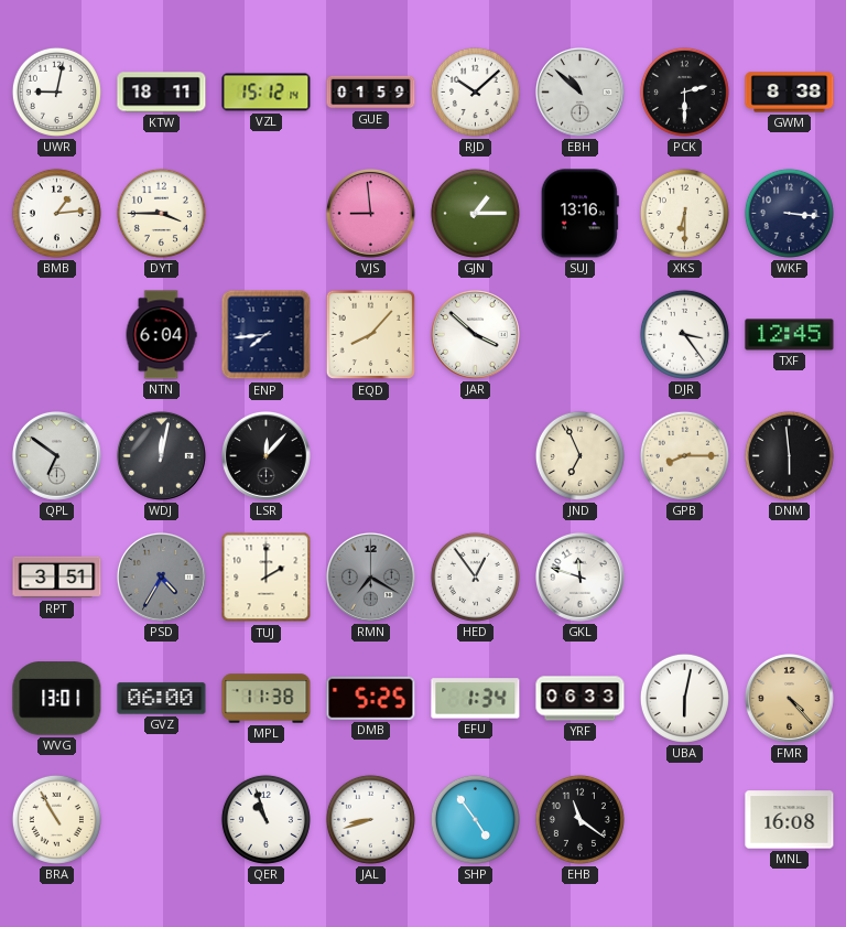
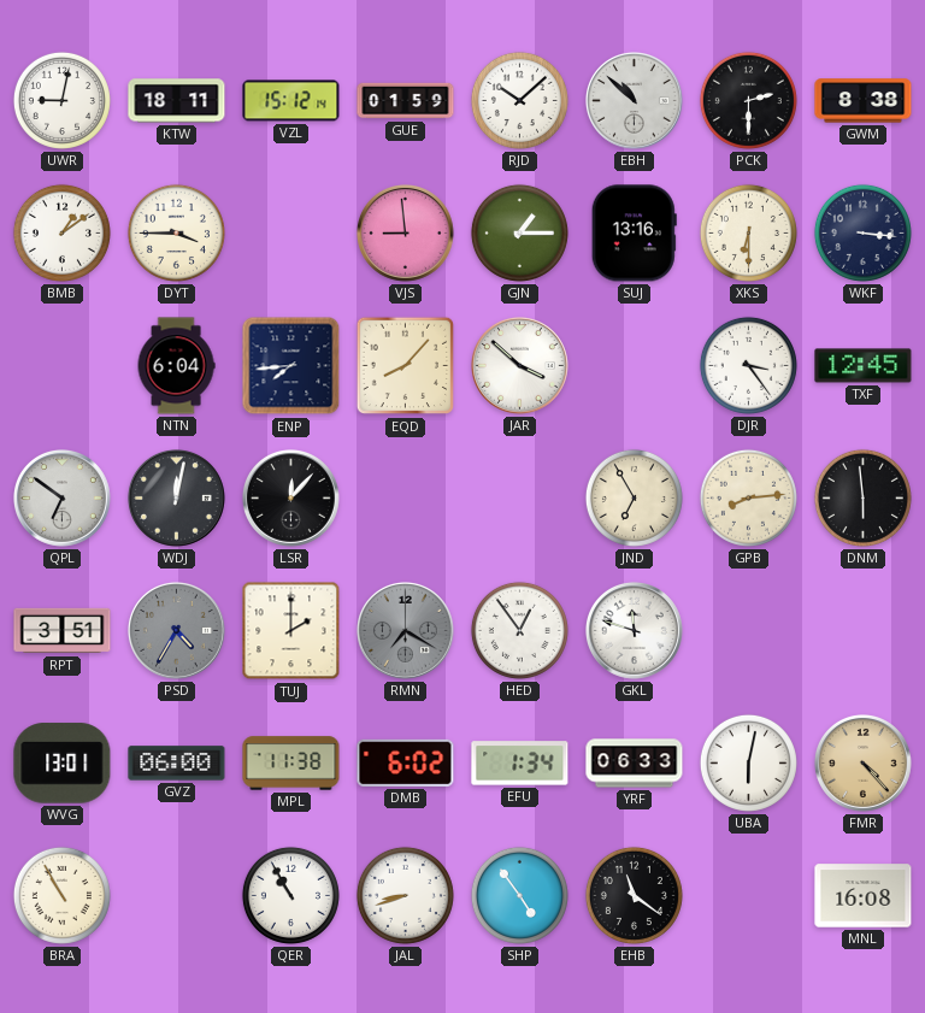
BMB: 1:14 -> 1:09 (61, 232)
JND: 6:56 -> 6:55 (634, 497)
GPB: 8:15 -> 8:14 (748, 497)
DMB: 5:25 -> 6:02 (406, 762)
QER: 10:57 -> 10:55 (290, 895)
